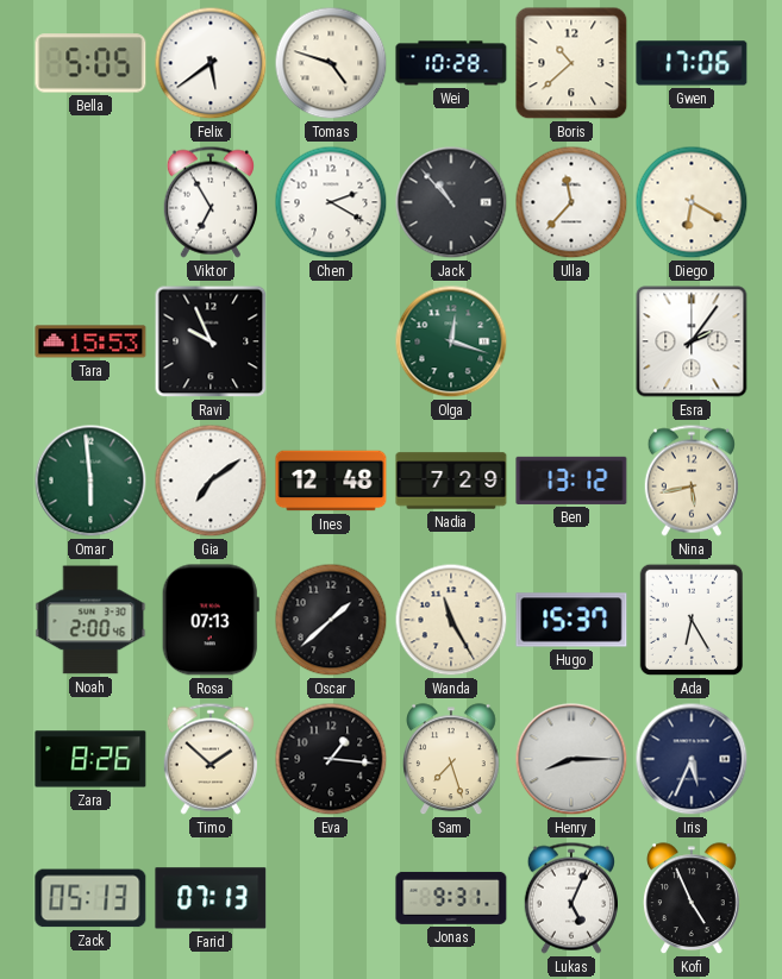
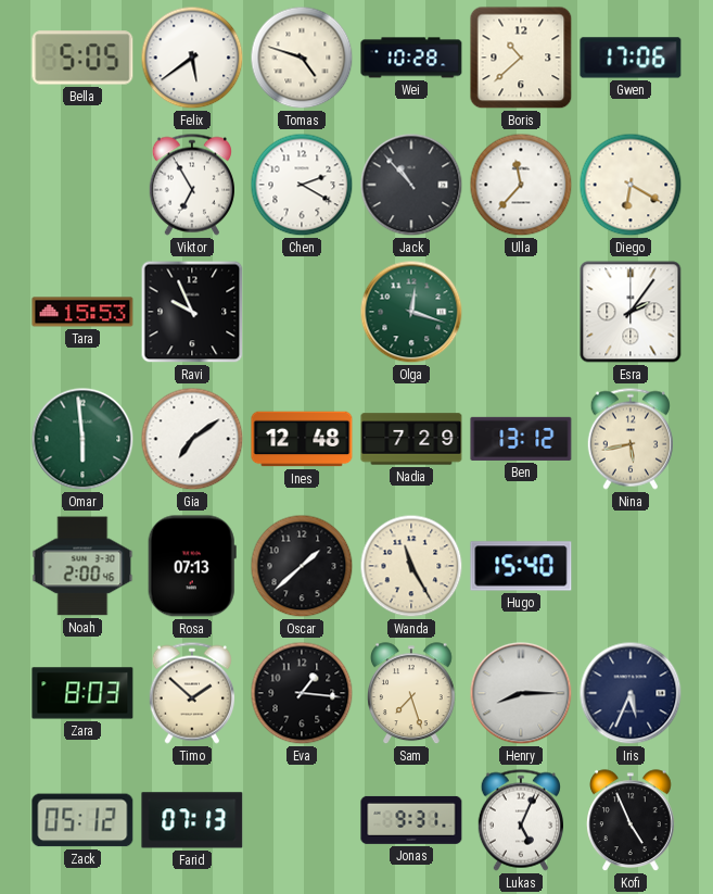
Hugo: 15:37 -> 15:40 (521, 566)
Ada: 6:25 -> none (690, 620)
Zara: 8:26 -> 8:03 (82, 693)
Zack: 05:13 -> 05:12 (82, 820)
